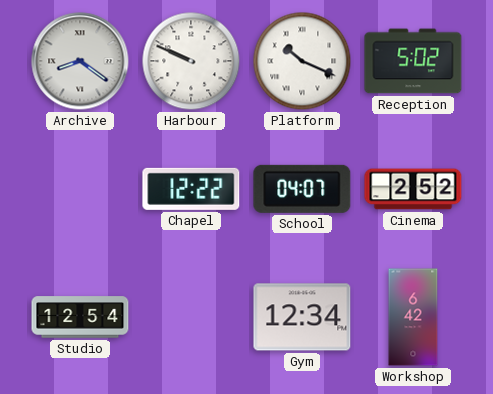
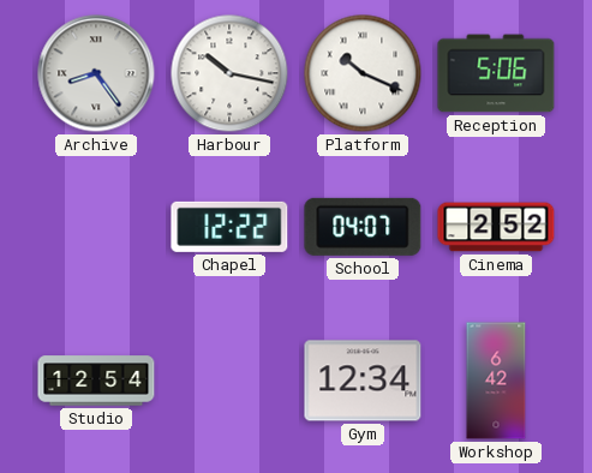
Archive: 8:21 -> 8:24 (96, 73)
Harbour: 9:49 -> 10:17 (229, 73)
Reception: 5:02 -> 5:06 (496, 73)
